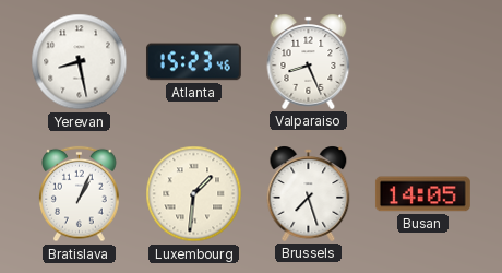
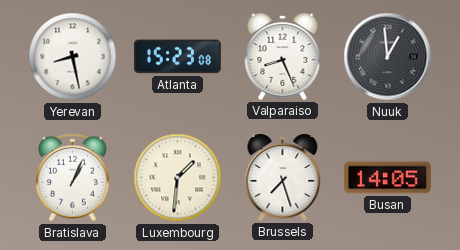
Atlanta: 15:23:46 -> 15:23:08 (177, 57)
Nuuk: none -> 12:59 (388, 57)
